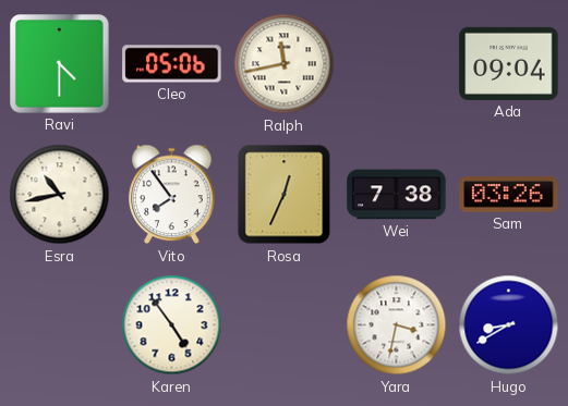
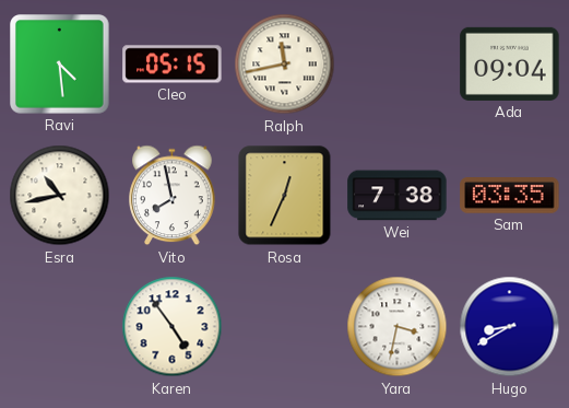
Ravi: 4:30 -> 4:29 (60, 65)
Cleo: 05:06 -> 05:15 (173, 65)
Vito: 7:54 -> 7:58 (173, 196)
Sam: 03:26 -> 03:35 (510, 196)
